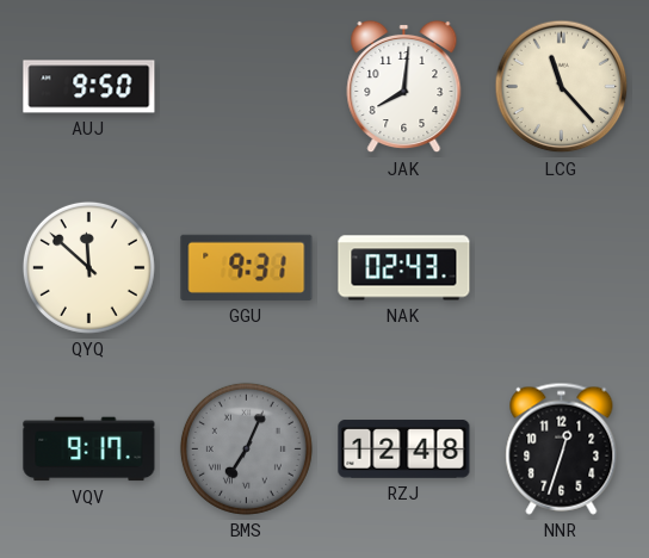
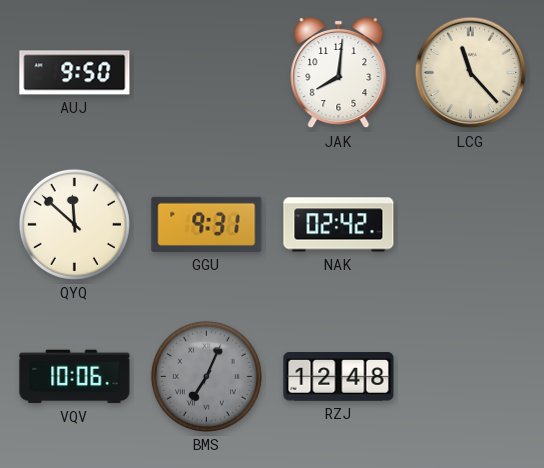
NAK: 02:43 -> 02:42 (339, 225)
VQV: 9:17 -> 10:06 (75, 377)
NNR: 12:33 -> none (562, 448)
